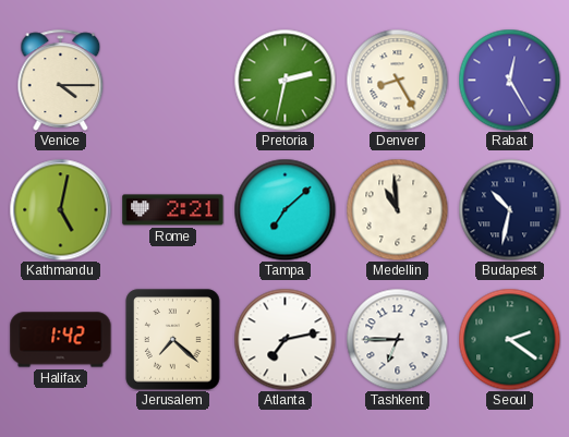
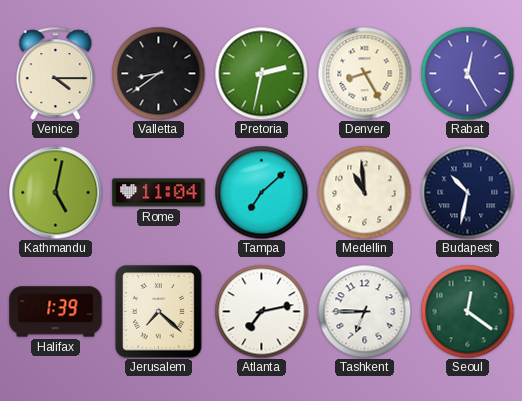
Valletta: none -> 8:39 (158, 73)
Rome: 2:21 -> 11:04 (159, 193)
Halifax: 1:42 -> 1:39 (56, 312)
Seoul: 2:21 -> 12:21 (467, 311)
